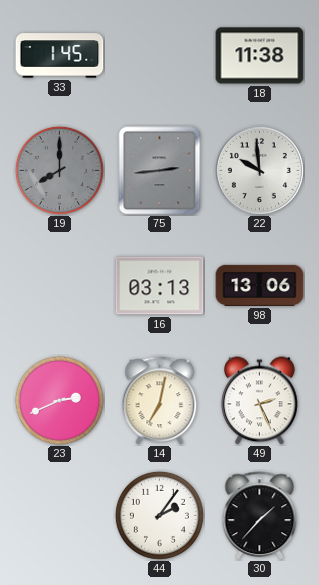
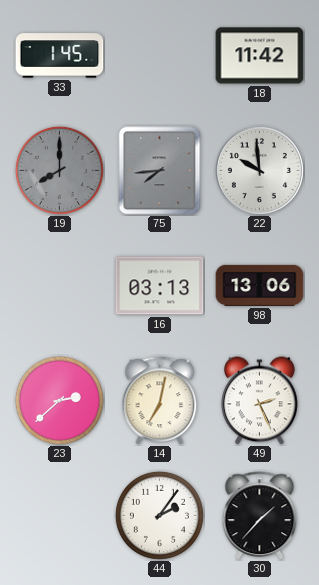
18: 11:38 -> 11:42 (260, 56)
75: 2:44 -> 7:44 (160, 171)
23: 2:41 -> 2:38 (59, 400)
